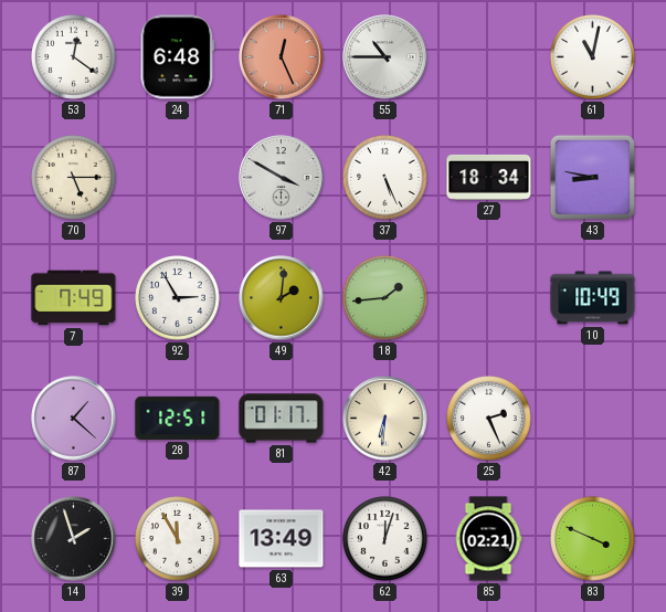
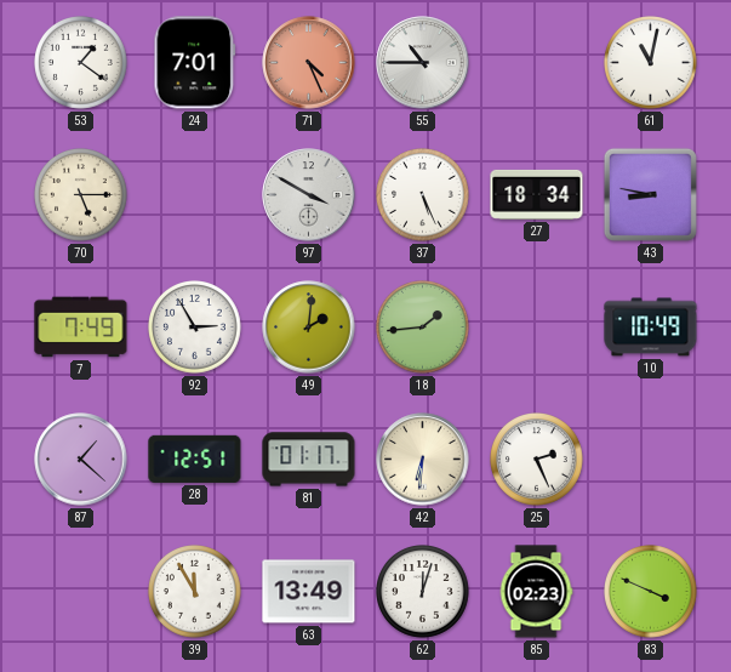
53: 12:21 -> 1:21 (81, 63)
24: 6:48 -> 7:01 (195, 63)
71: 12:26 -> 4:26 (309, 63)
14: 1:57 -> none (74, 539)
85: 02:21 -> 02:23 (536, 592)
